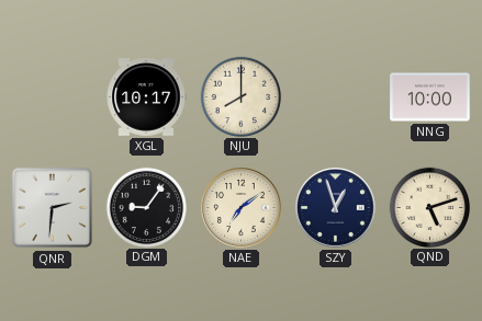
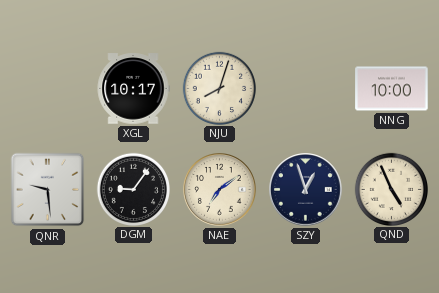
NJU: 8:00 -> 8:03 (219, 88)
QNR: 2:31 -> 9:29 (48, 190)
QND: 5:12 -> 4:56 (391, 189)
